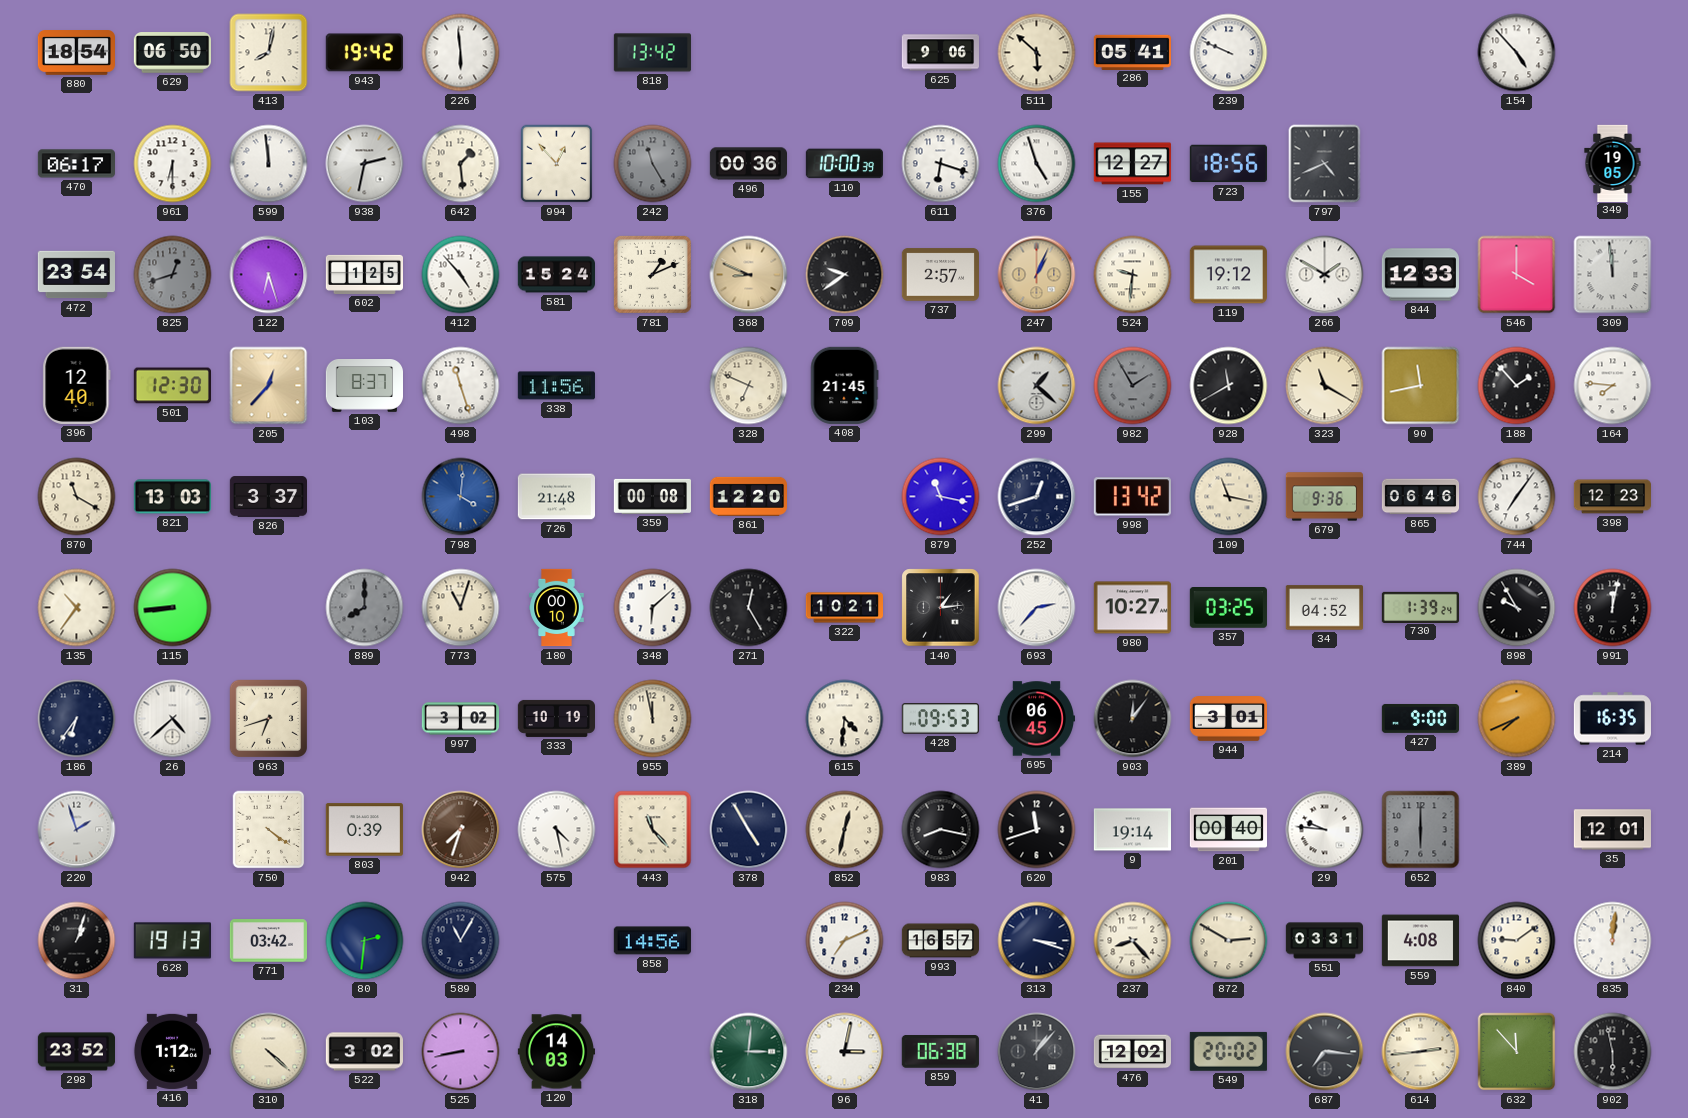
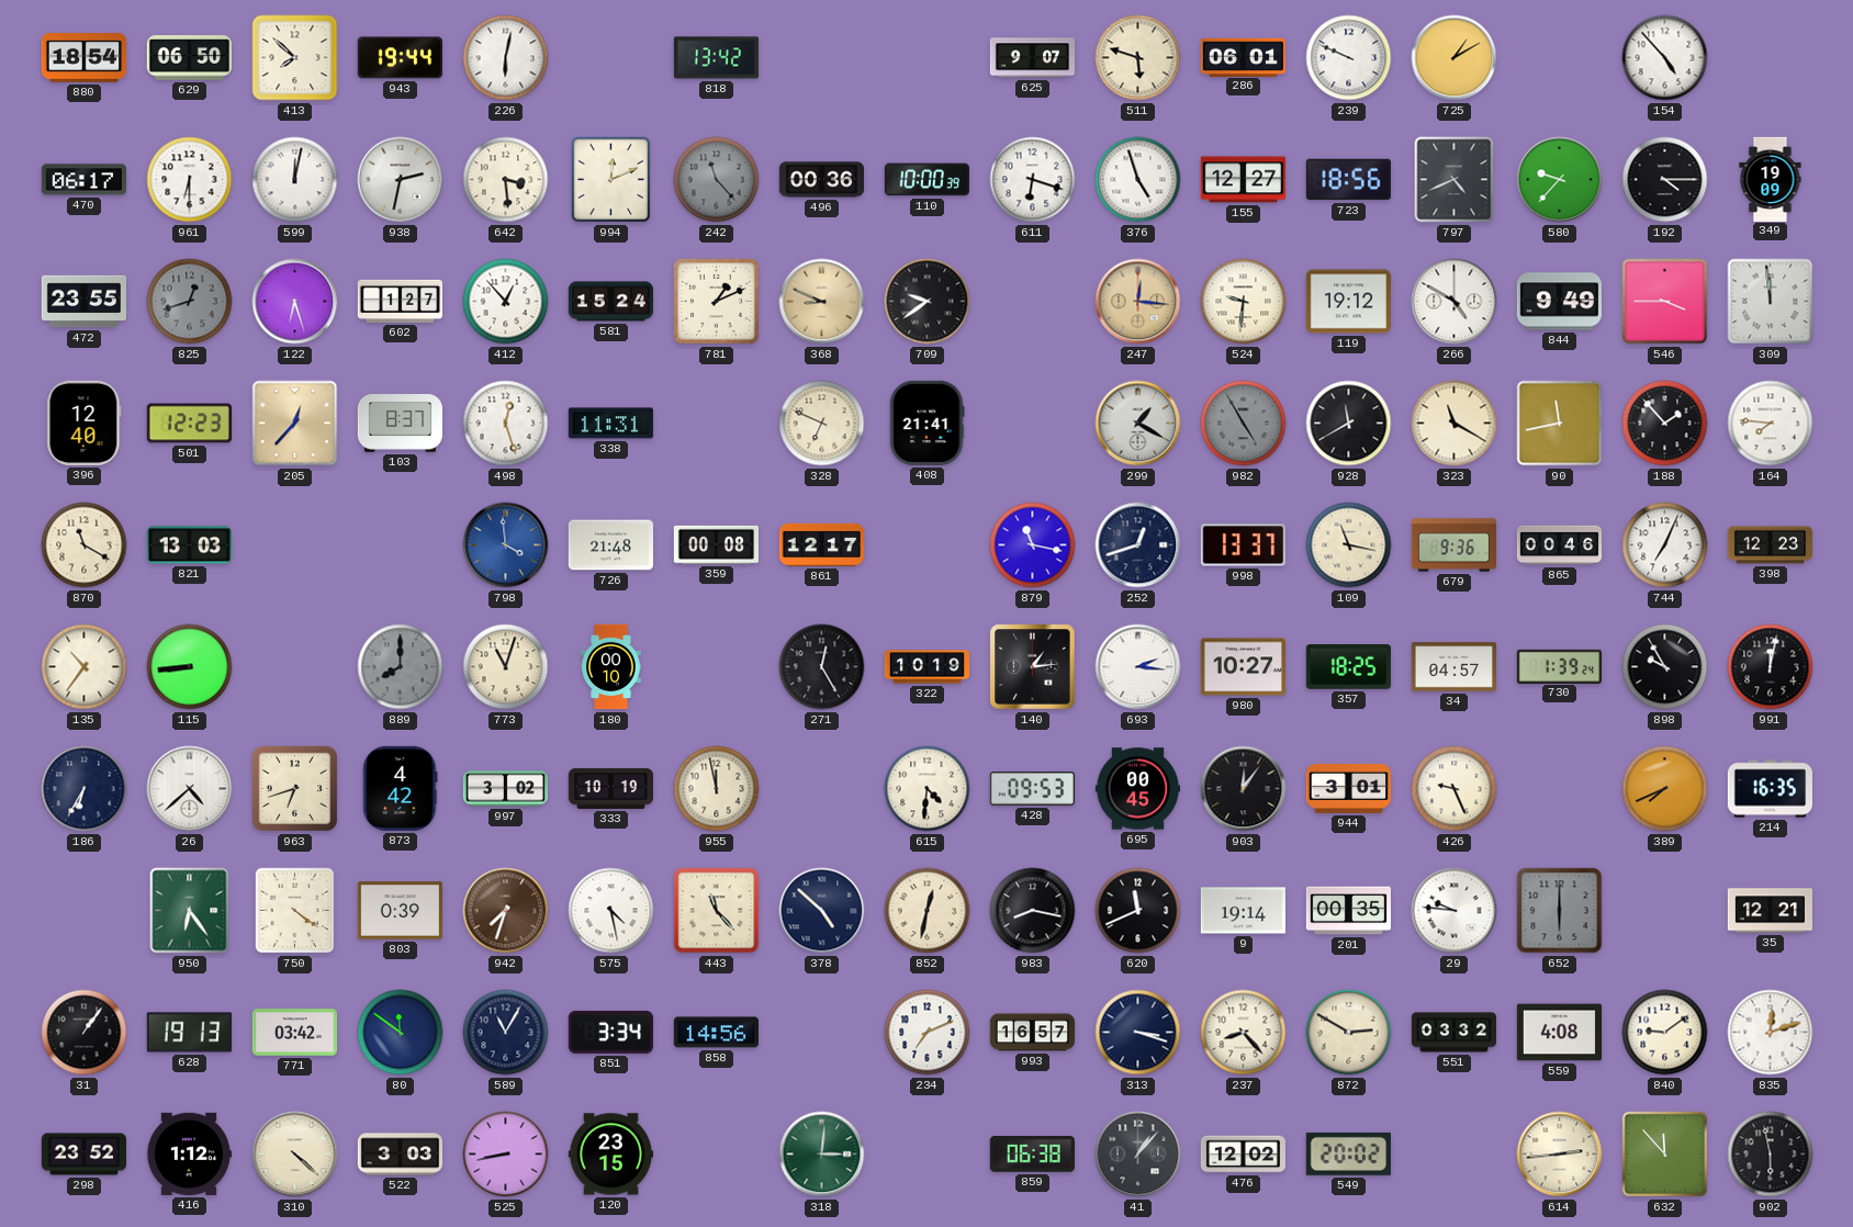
413: 8:02 -> 7:52 (295, 58)
943: 19:42 -> 19:44 (400, 58)
226: 5:59 -> 6:02 (506, 58)
625: 9:06 -> 9:07 (1032, 58)
511: 5:52 -> 5:48 (1138, 58)
286: 05:41 -> 06:01 (1243, 57)
725: none -> 1:10 (1455, 58)
599: 11:59 -> 12:02 (295, 180)
642: 1:29 -> 3:29 (506, 180)
994: 12:53 -> 12:11 (611, 180)
242: 11:25 -> 11:23 (717, 180)
580: none -> 9:37 (1560, 180)
192: none -> 4:15 (1665, 180)
349: 19:05 -> 19:09 (1771, 179)
472: 23:54 -> 23:55 (83, 302)
602: 1:25 -> 1:27 (400, 301)
412: 4:53 -> 12:53 (506, 302)
737: 2:57 -> none (940, 275)
247: 1:04 -> 12:16 (1138, 302)
266: 1:50 -> 4:50 (1455, 302)
844: 12:33 -> 9:49 (1559, 302)
546: 4:00 -> 3:45 (1665, 302)
501: 12:30 -> 12:23 (189, 424)
498: 11:27 -> 12:27 (506, 424)
338: 11:56 -> 11:31 (610, 424)
408: 21:45 -> 21:41 (926, 423)
299: 1:22 -> 1:20 (1138, 424)
982: 1:55 -> 4:55 (1244, 424)
826: 3:37 -> none (268, 497)
798: 4:01 -> 3:59 (506, 545)
861: 12:20 -> 12:17 (821, 544)
998: 13:42 -> 13:37 (1243, 545)
865: 06:46 -> 00:46 (1560, 545)
744: 7:06 -> 7:04 (1665, 545)
348: 6:08 -> none (653, 608)
322: 10:21 -> 10:19 (926, 667)
693: 2:37 -> 2:16 (1138, 667)
357: 03:25 -> 18:25 (1348, 667)
34: 04:52 -> 04:57 (1453, 667)
186: 6:36 -> 6:35 (85, 789)
873: none -> 4:42 (401, 788)
695: 06:45 -> 00:45 (1137, 789)
426: none -> 9:26 (1455, 789)
427: 9:00 -> none (1420, 718)
220: 1:57 -> none (77, 830)
950: none -> 6:24 (190, 911)
378: 4:55 -> 4:52 (822, 911)
620: 11:42 -> 11:41 (1138, 911)
201: 00:40 -> 00:35 (1348, 911)
35: 12:01 -> 12:21 (1770, 911)
31: 1:03 -> 1:06 (85, 1033)
80: 2:31 -> 11:51 (401, 1033)
851: none -> 3:34 (610, 1032)
551: 03:31 -> 03:32 (1453, 1033)
835: 12:01 -> 12:12 (1771, 1033)
522: 3:02 -> 3:03 (400, 1155)
120: 14:03 -> 23:15 (610, 1155)
96: 3:02 -> none (845, 1052)
687: 7:16 -> none (1325, 1052)
